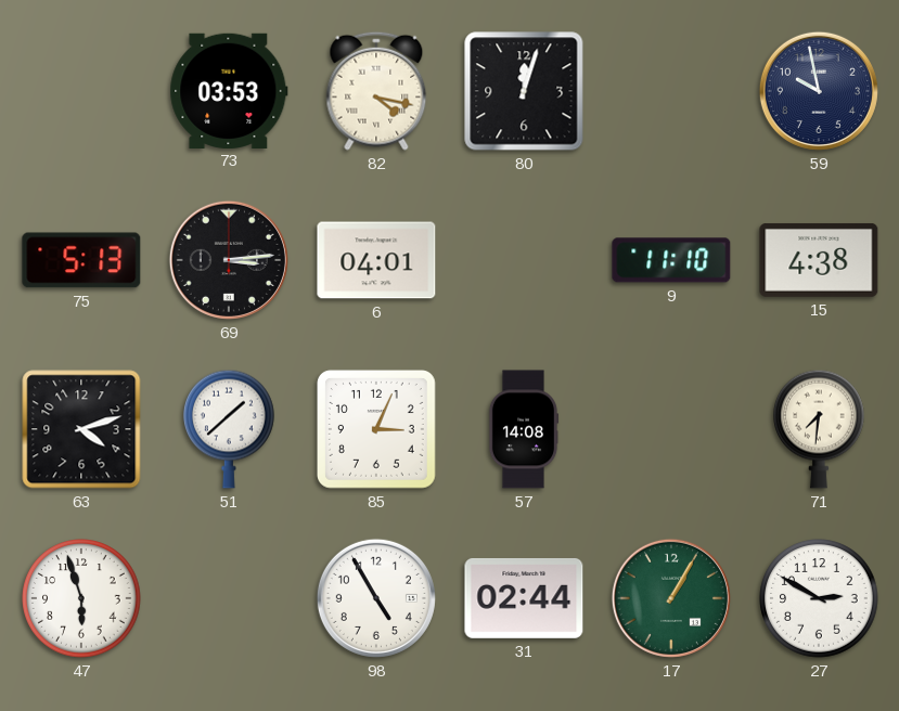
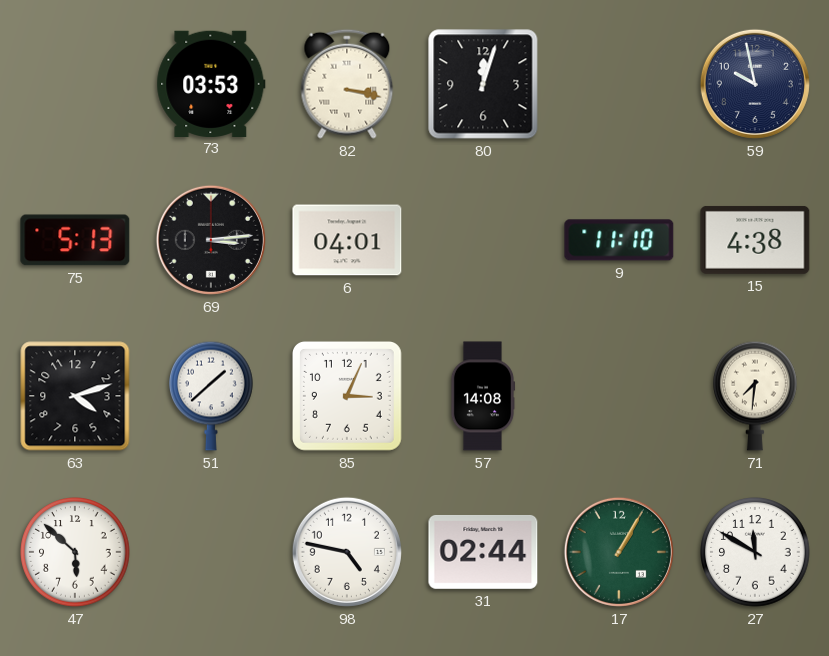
82: 4:17 -> 3:17 (347, 84)
47: 5:57 -> 5:52 (75, 552)
98: 4:55 -> 4:47 (347, 552)
27: 2:50 -> 11:50 (755, 552)
